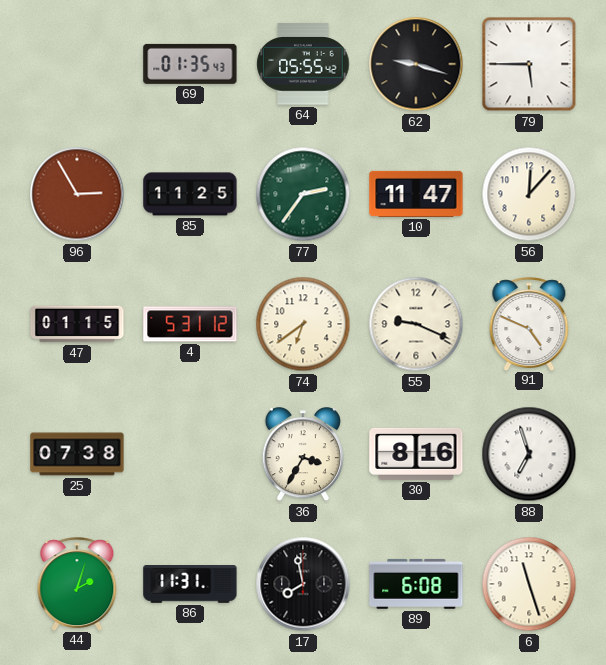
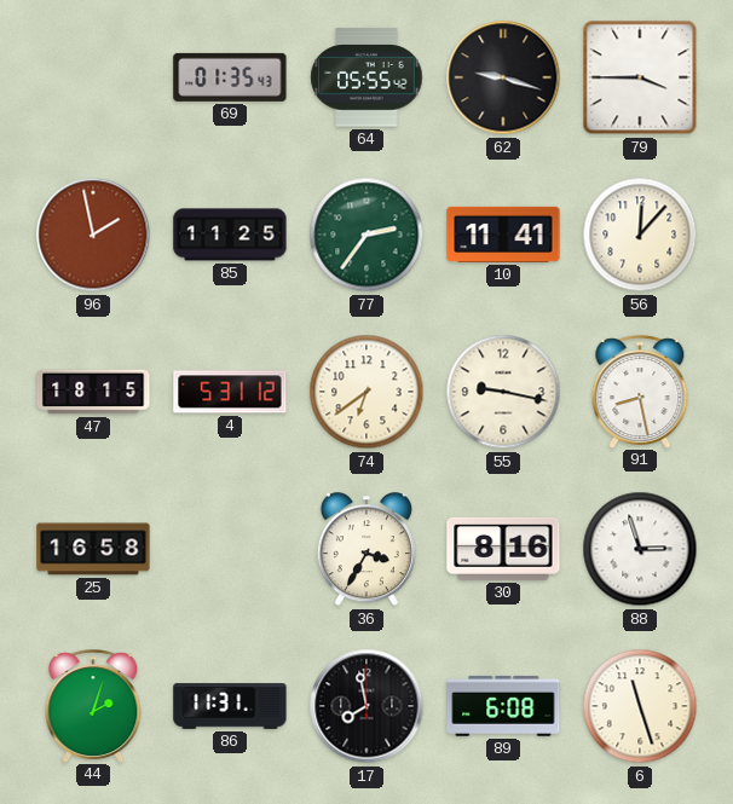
79: 5:45 -> 3:45 (640, 77)
96: 2:55 -> 1:58 (93, 235)
10: 11:47 -> 11:41 (503, 235)
47: 01:15 -> 18:15 (93, 392)
55: 9:19 -> 9:17 (503, 392)
91: 4:49 -> 8:28 (640, 392)
25: 07:38 -> 16:58 (93, 549)
88: 6:57 -> 2:57 (640, 549)
